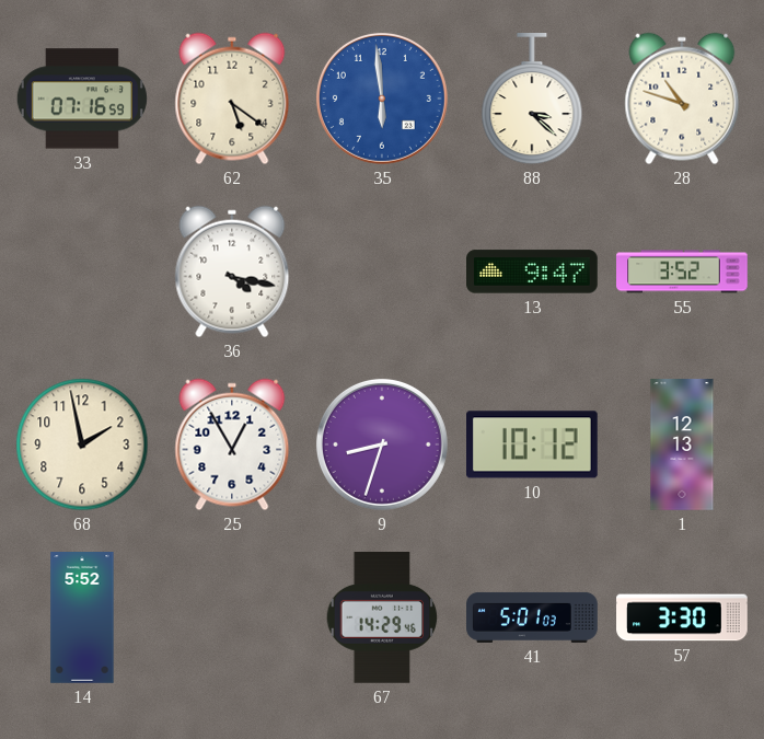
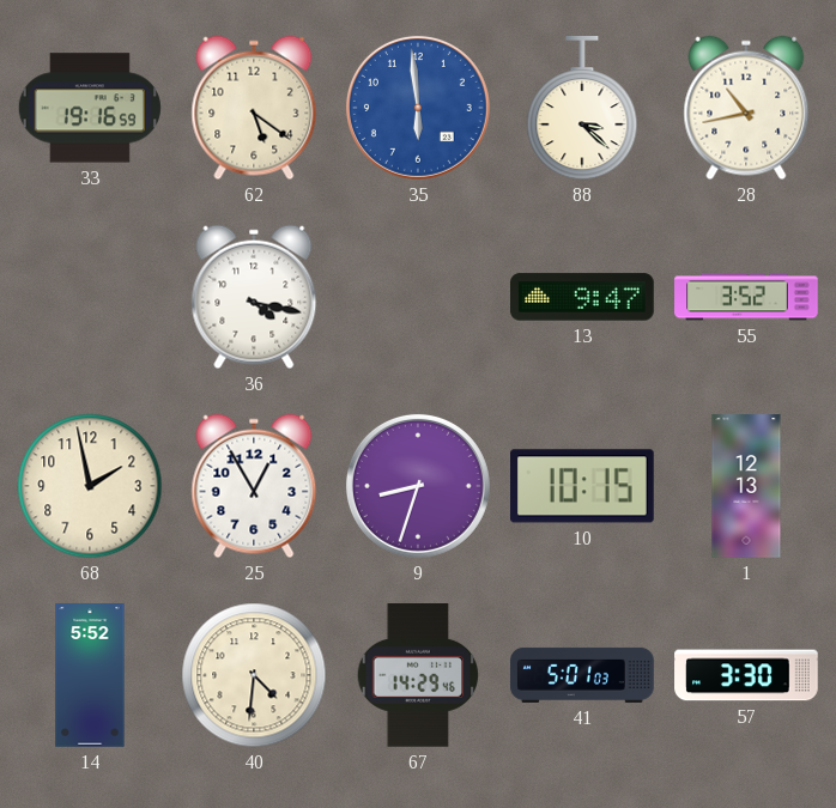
33: 07:16 -> 19:16 (90, 108)
28: 10:48 -> 10:43 (746, 108)
10: 10:12 -> 10:15 (583, 486)
40: none -> 4:31 (254, 675)
